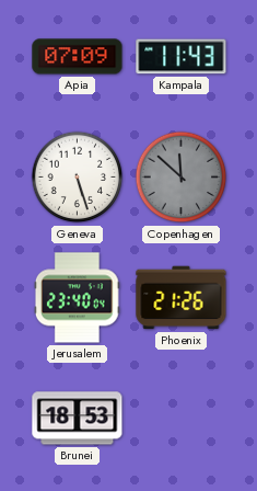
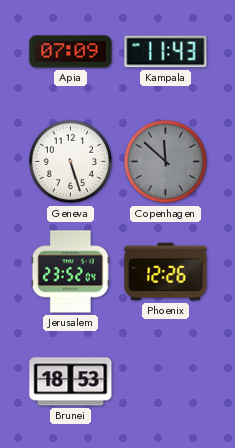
Jerusalem: 23:40 -> 23:52 (70, 272)
Phoenix: 21:26 -> 12:26 (166, 272)
